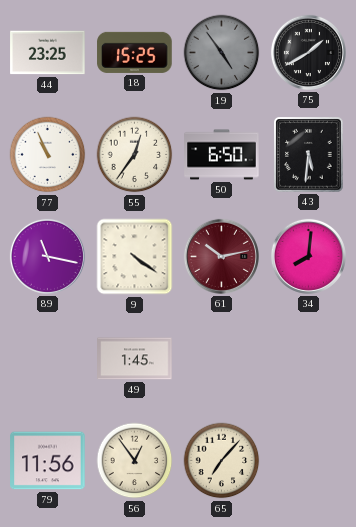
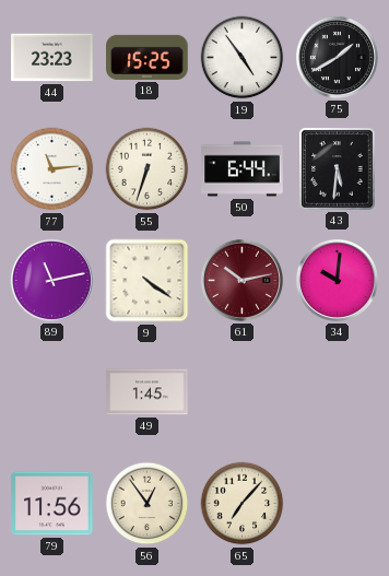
44: 23:25 -> 23:23 (52, 58)
19 dial: grey -> white (243, 58)
77: 10:56 -> 11:14 (52, 169)
55: 12:36 -> 6:33 (148, 169)
50: 6:50 -> 6:44 (243, 169)
89: 11:17 -> 11:13 (51, 280)
34: 8:01 -> 10:01 (337, 280)
